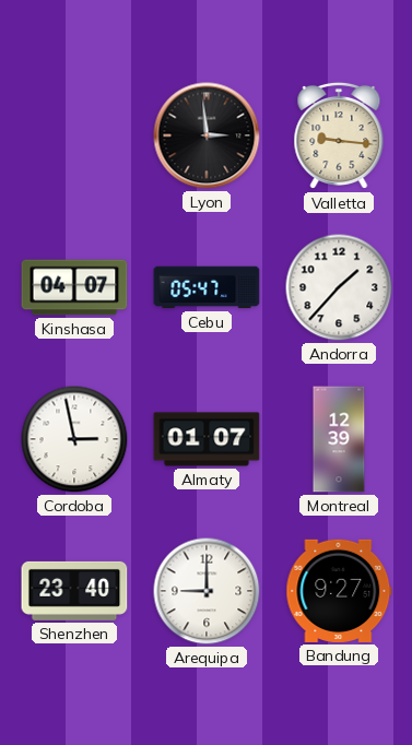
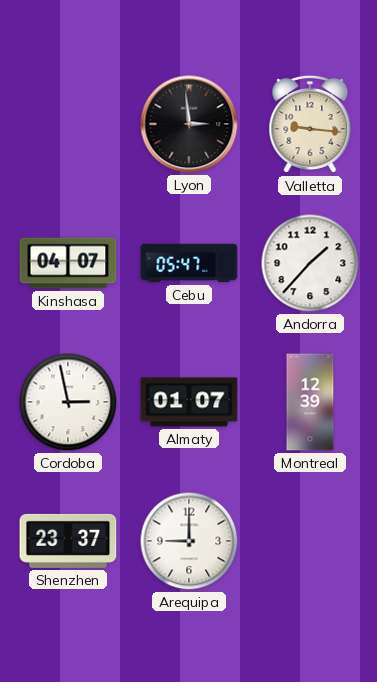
Shenzhen: 23:40 -> 23:37 (68, 541)
Bandung: 9:27 -> none (339, 591)
